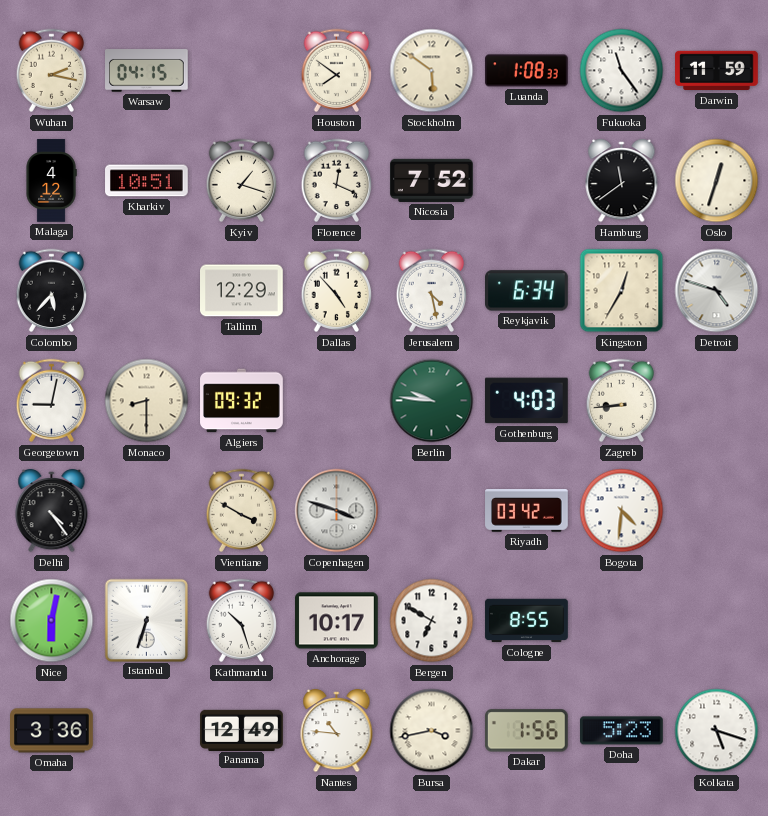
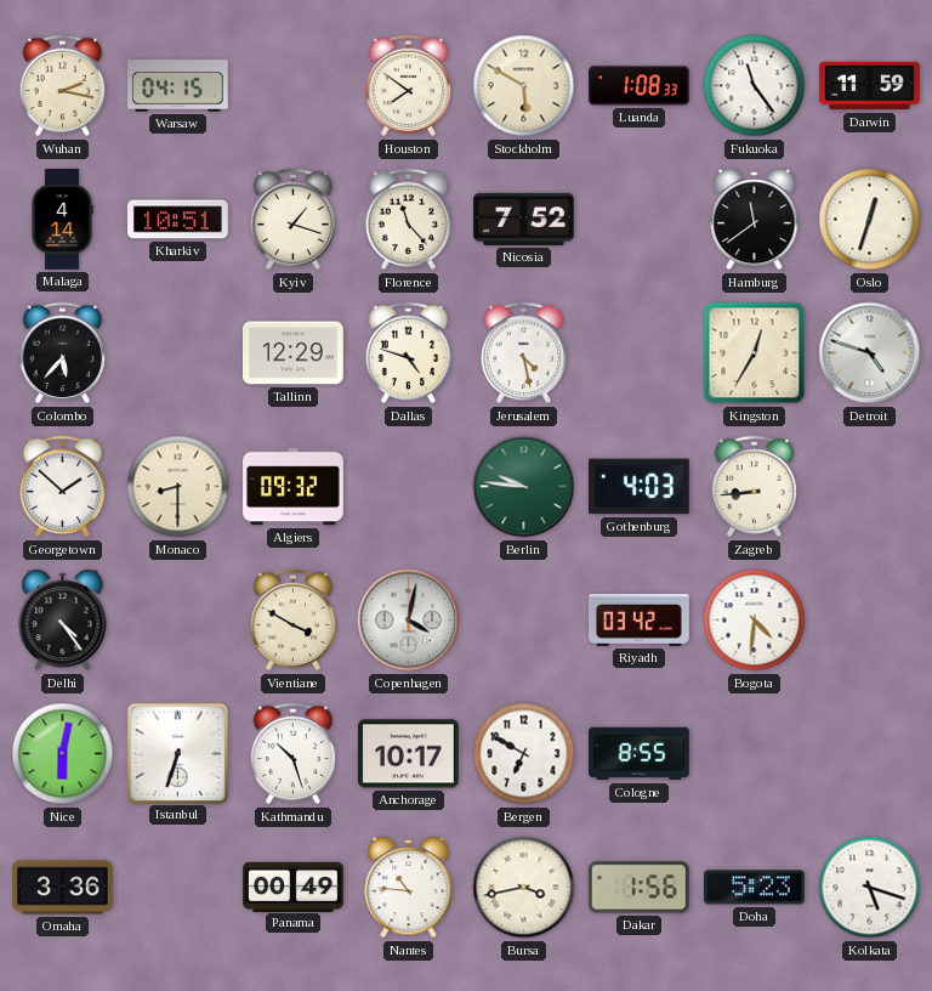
Stockholm: 5:51 -> 5:50 (524, 86)
Malaga: 4:12 -> 4:14 (62, 220)
Florence: 12:19 -> 11:23 (409, 220)
Dallas: 4:53 -> 4:48 (409, 353)
Reykjavik: 6:34 -> none (527, 291)
Georgetown: 9:02 -> 1:52 (63, 487)
Copenhagen: 3:48 -> 4:02 (409, 621)
Panama: 12:49 -> 00:49 (294, 887)
